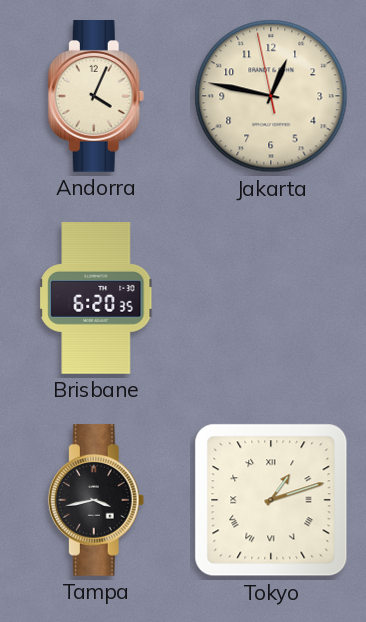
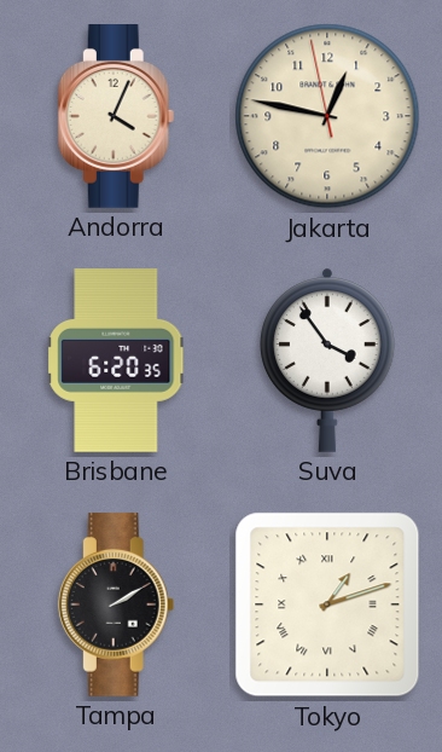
Suva: none -> 3:54 (327, 360)
Tampa: 3:43 -> 2:10 (116, 606)
